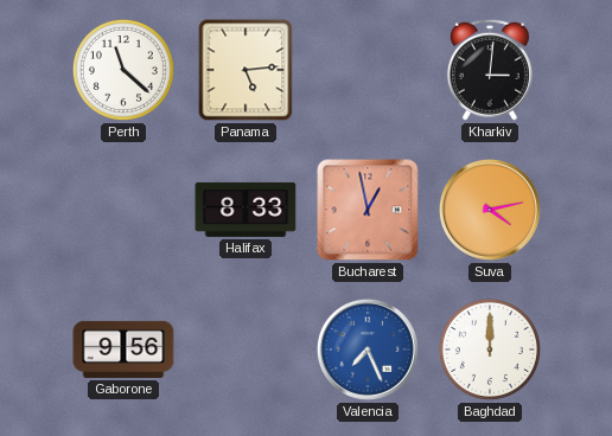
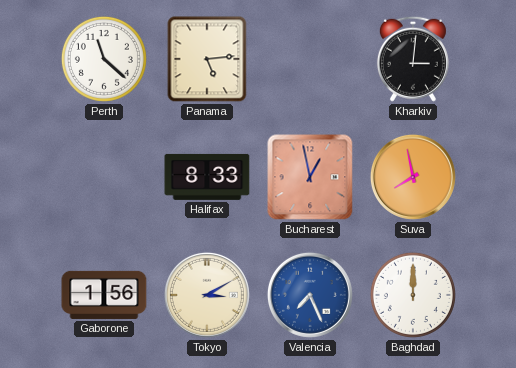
Suva: 4:13 -> 7:58 (413, 177)
Gaborone: 9:56 -> 1:56 (104, 295)
Tokyo: none -> 3:10 (207, 295)
